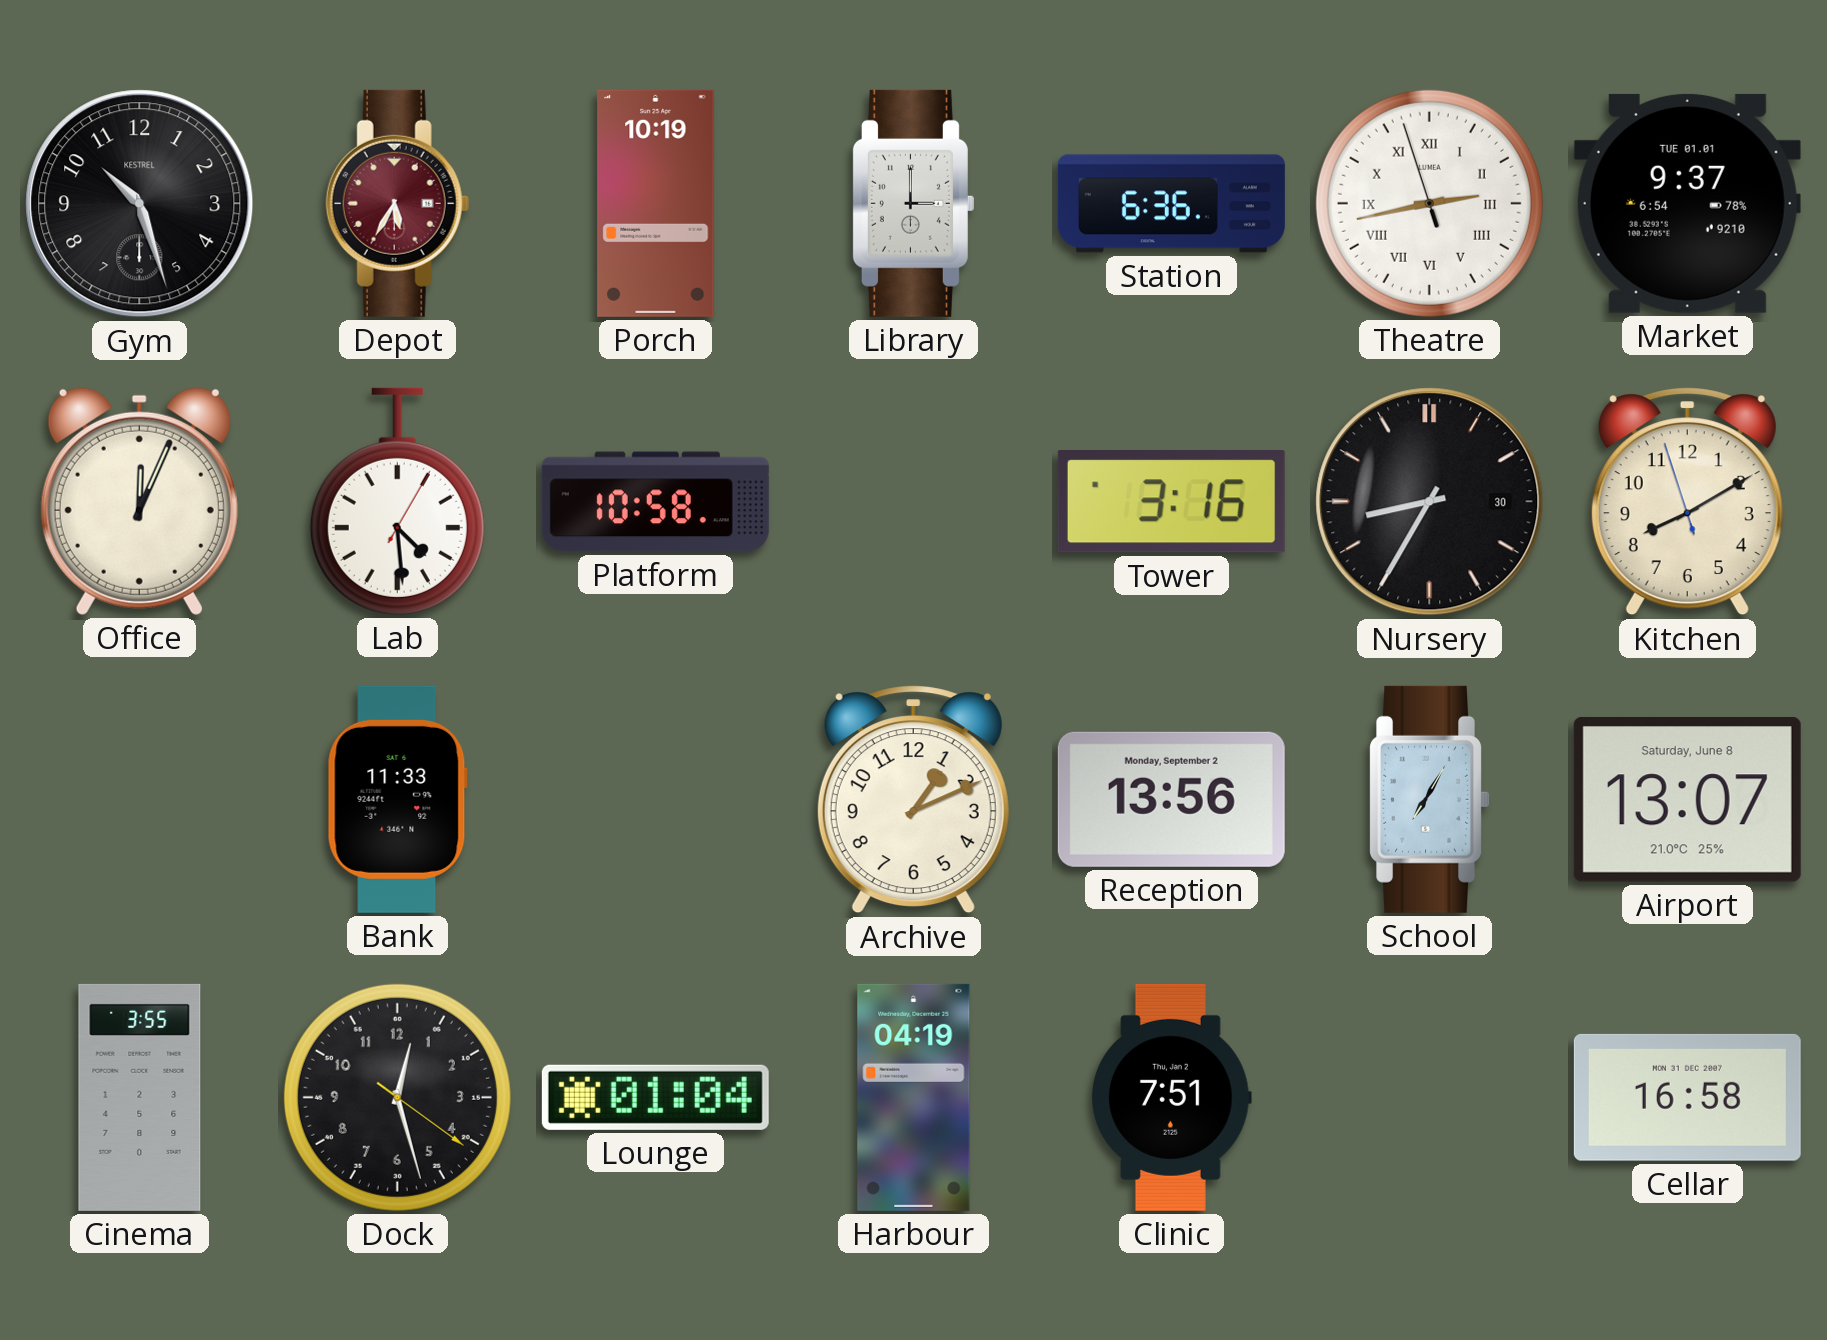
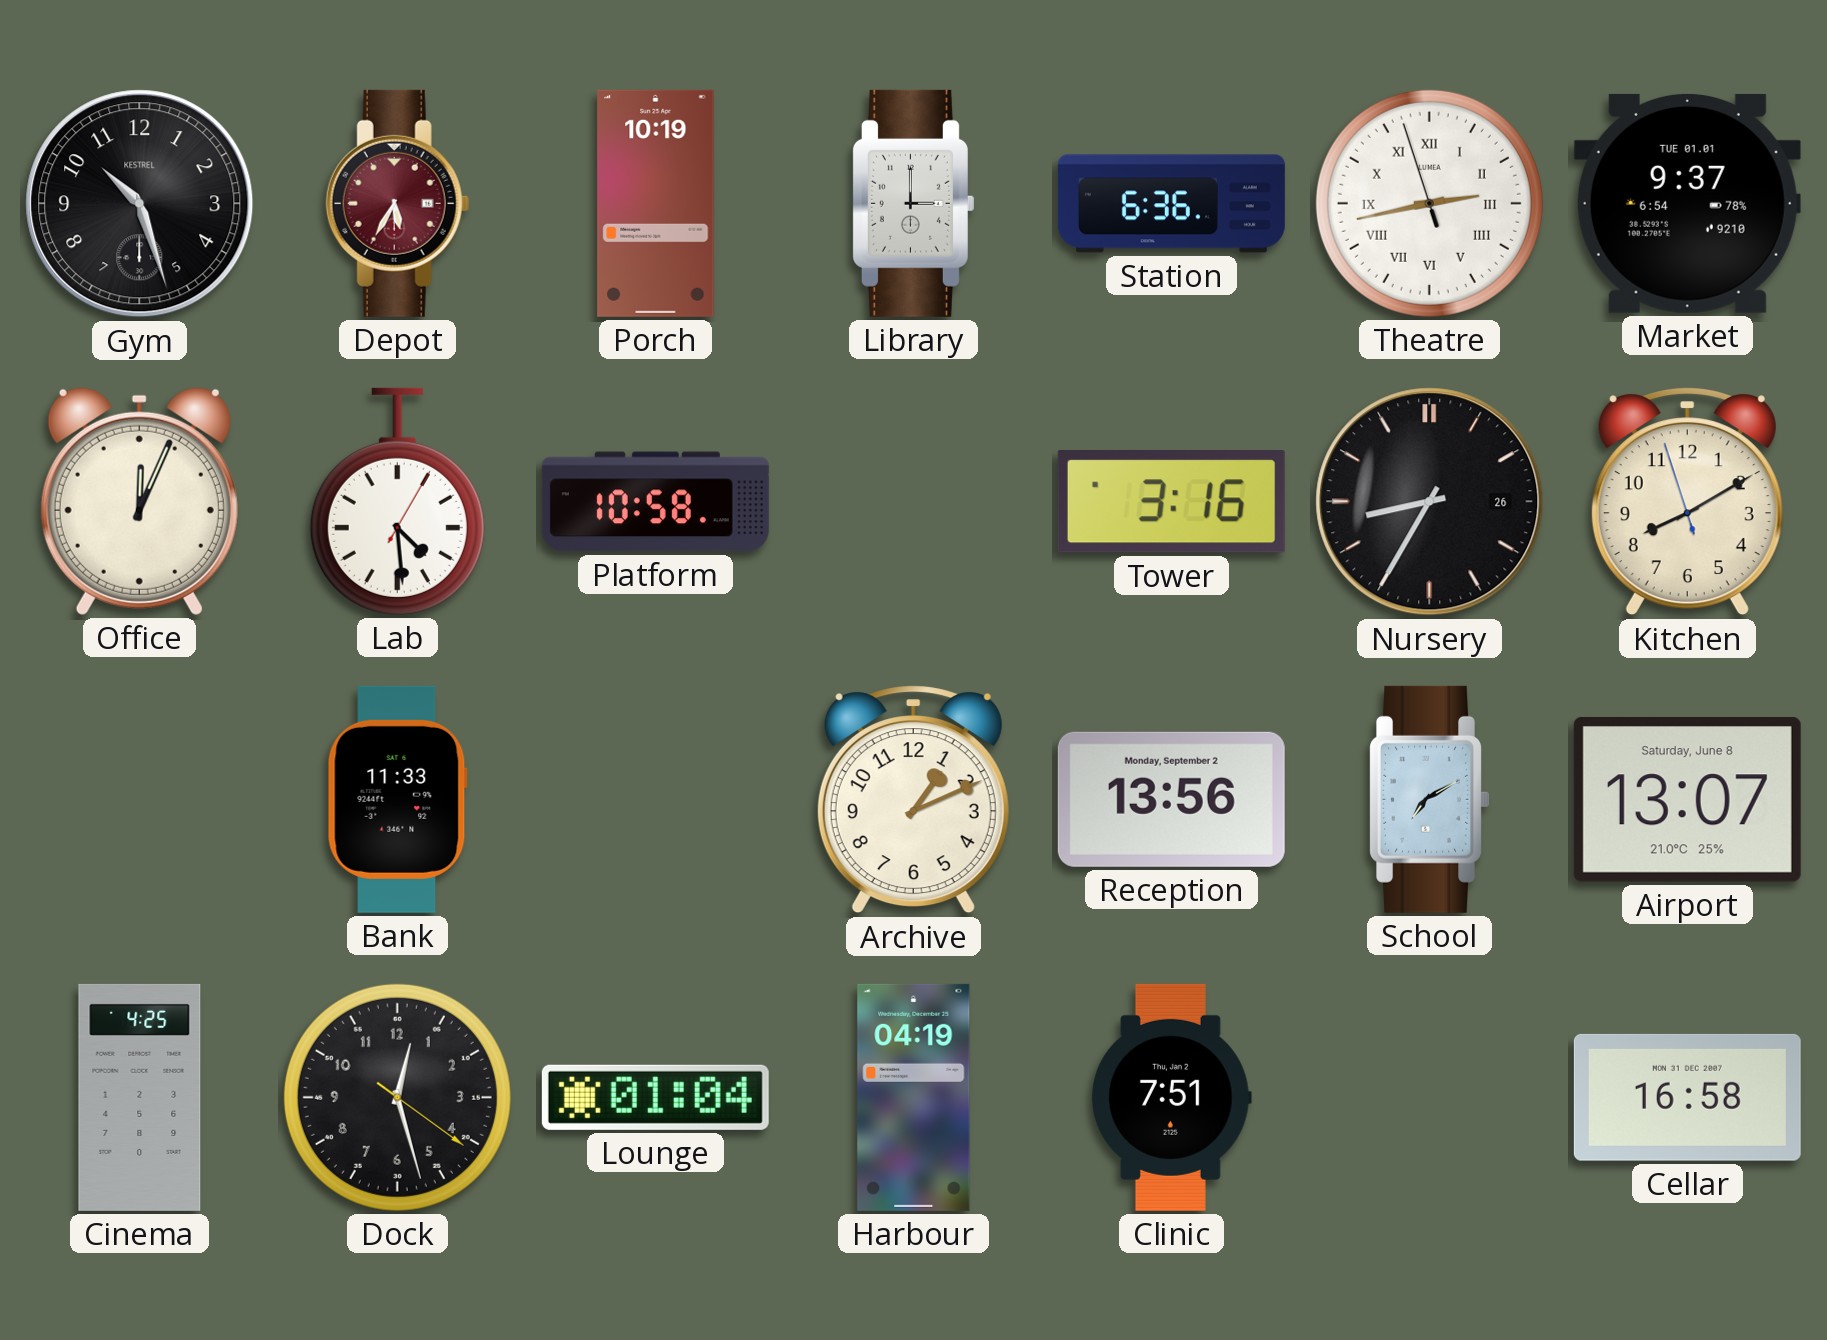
Nursery date: 30 -> 26 (1430, 502)
School: 7:05 -> 7:10 (1429, 799)
Cinema: 3:55 -> 4:25 (140, 1097)
